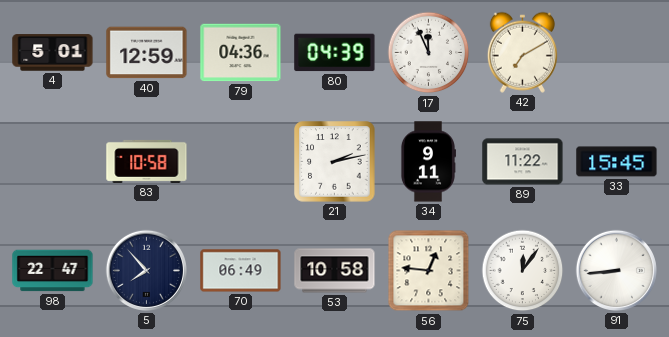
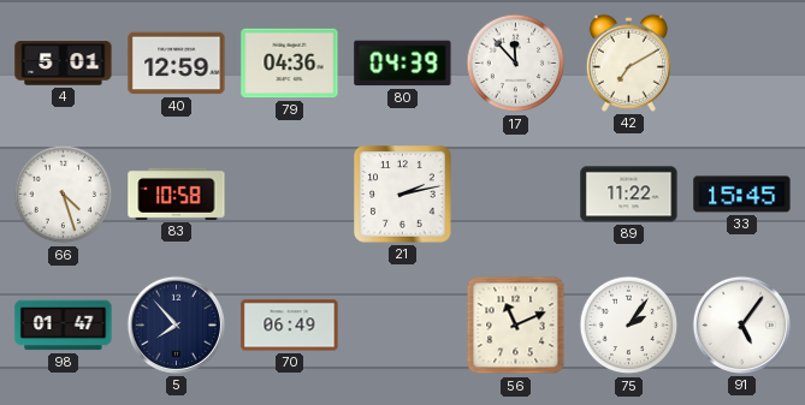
17: 11:56 -> 11:53 (516, 64)
66: none -> 4:27 (64, 195)
34: 9:11 -> none (428, 162)
98: 22:47 -> 01:47 (64, 326)
53: 10:58 -> none (335, 271)
56: 12:46 -> 11:11 (516, 326)
75: 12:06 -> 2:06 (629, 326)
91: 8:44 -> 5:06 (741, 324)
